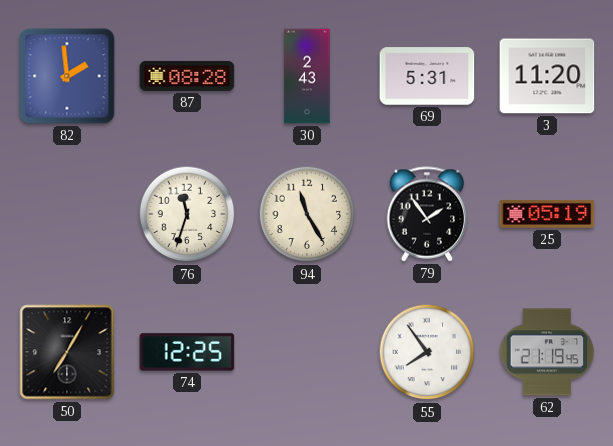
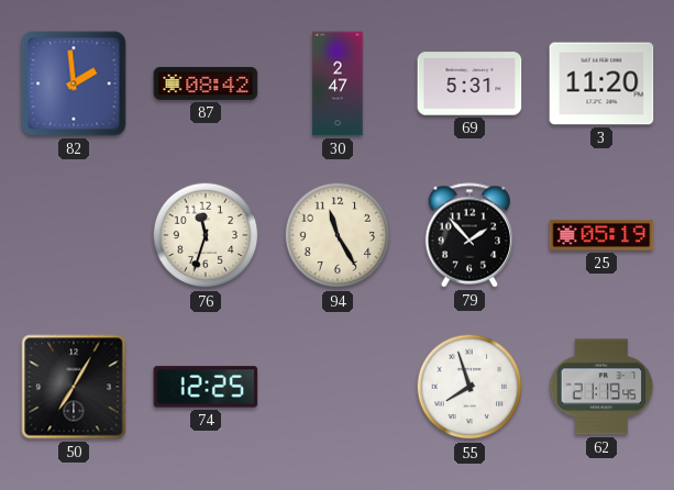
87: 08:28 -> 08:42 (206, 83)
30: 2:43 -> 2:47 (338, 83)
79: 1:54 -> 1:53 (469, 235)
55: 7:54 -> 7:57 (469, 387)
